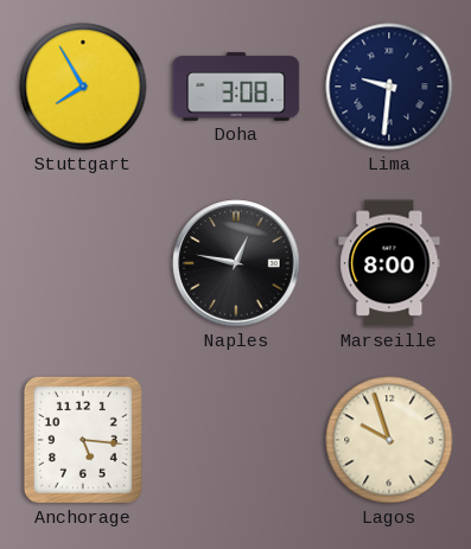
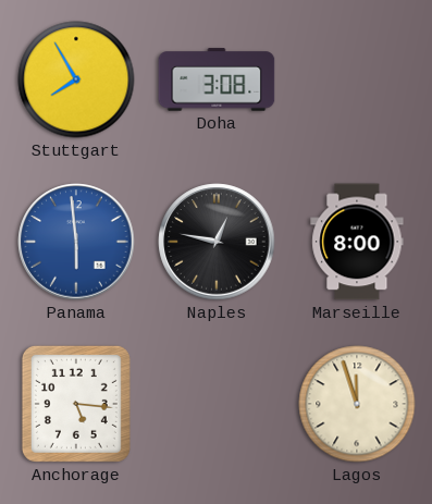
Lima: 9:31 -> none (389, 87)
Panama: none -> 5:59 (76, 242)
Lagos: 9:57 -> 11:57 (357, 404)
